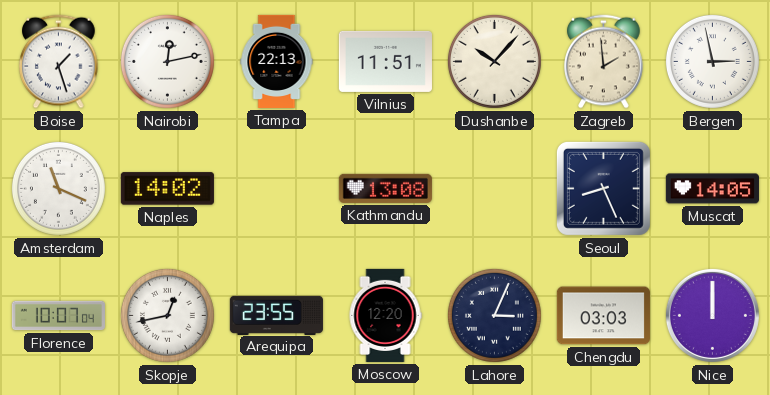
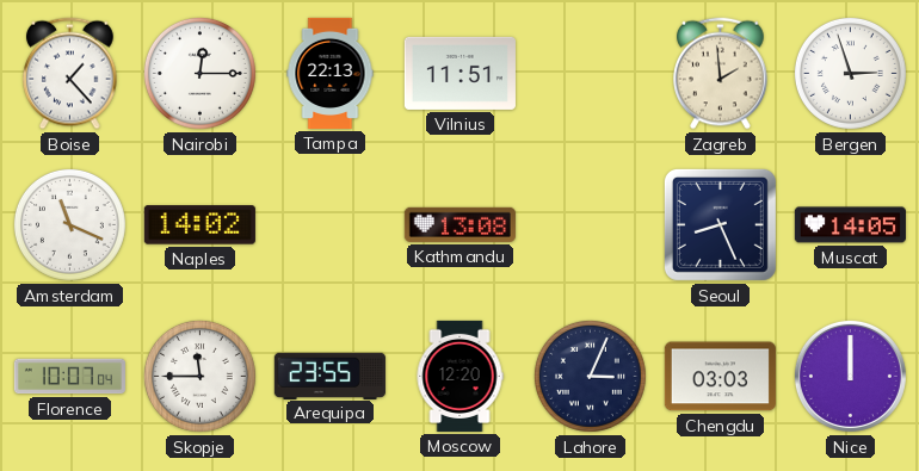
Boise: 1:27 -> 1:23 (70, 74)
Nairobi: 12:13 -> 12:15 (199, 73)
Dushanbe: 10:07 -> none (494, 61)
Bergen: 2:58 -> 2:57 (850, 73)
Skopje: 12:43 -> 11:45 (199, 376)
